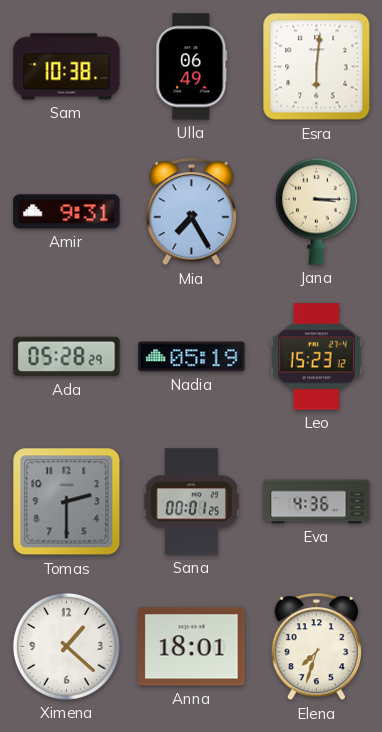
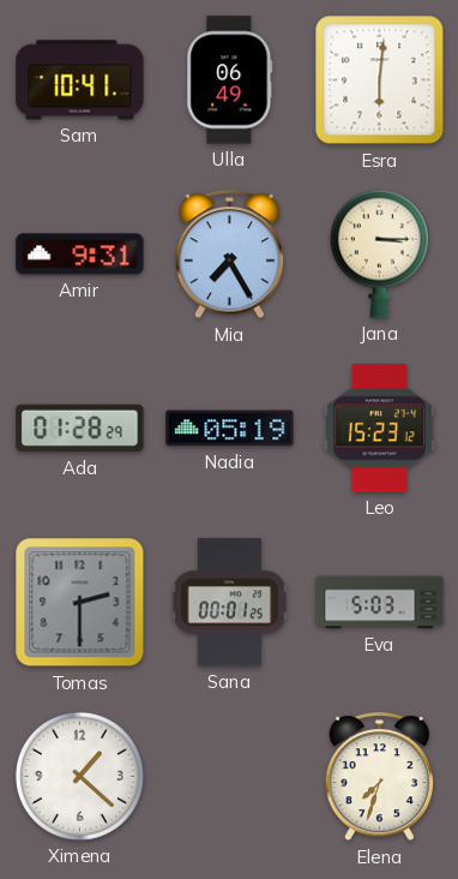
Sam: 10:38 -> 10:41 (80, 80)
Ada: 05:28 -> 01:28 (80, 429)
Eva: 4:36 -> 5:03 (380, 603)
Anna: 18:01 -> none (192, 647)
